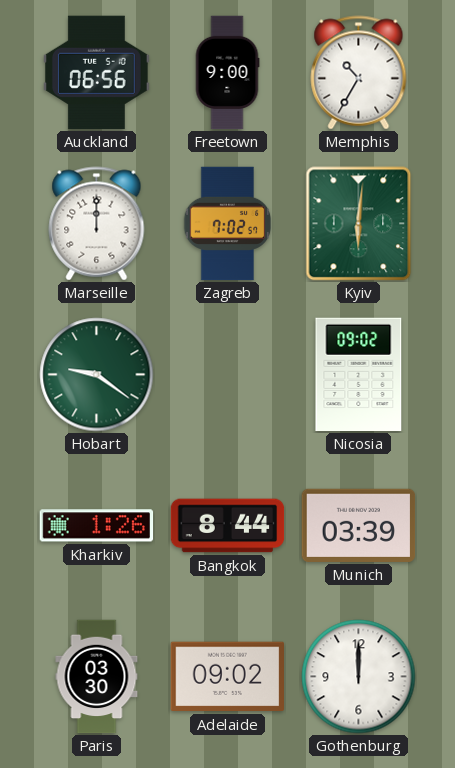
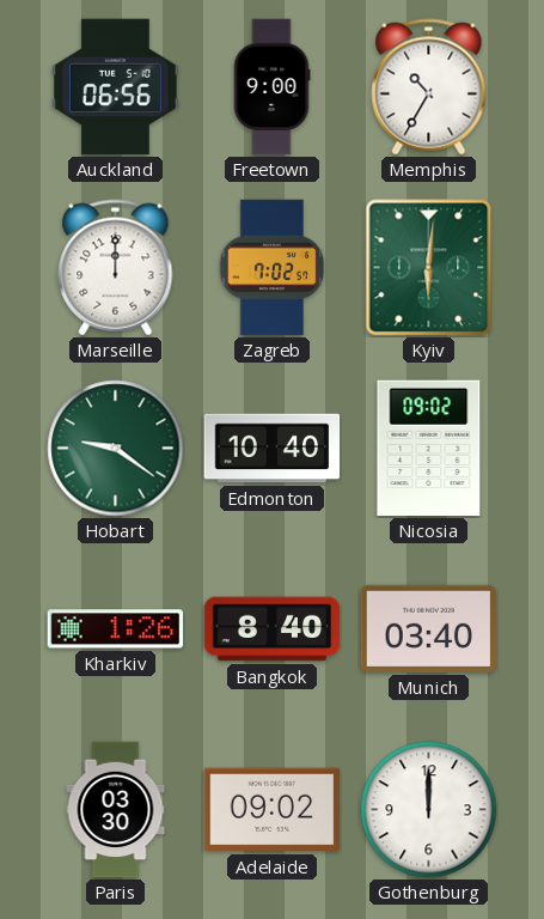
Edmonton: none -> 10:40 (273, 449)
Bangkok: 8:44 -> 8:40 (273, 629)
Munich: 03:39 -> 03:40 (429, 628)
